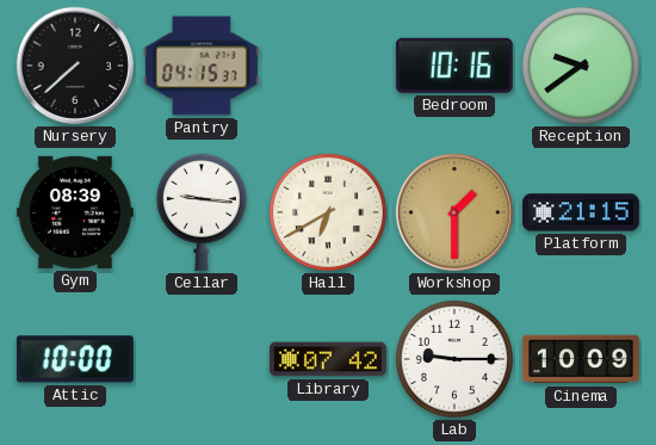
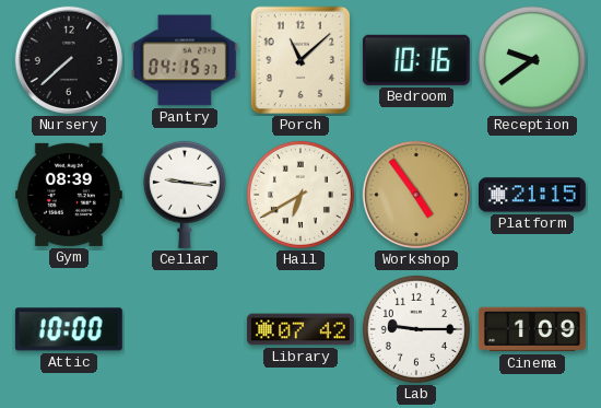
Porch: none -> 11:08 (300, 60)
Workshop: 1:30 -> 4:54 (416, 195)
Cinema: 10:09 -> 1:09 (532, 329)
